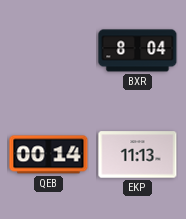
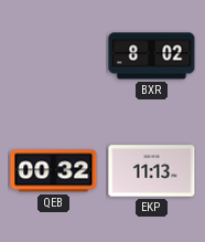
BXR: 8:04 -> 8:02 (152, 56)
QEB: 00:14 -> 00:32 (54, 171)
